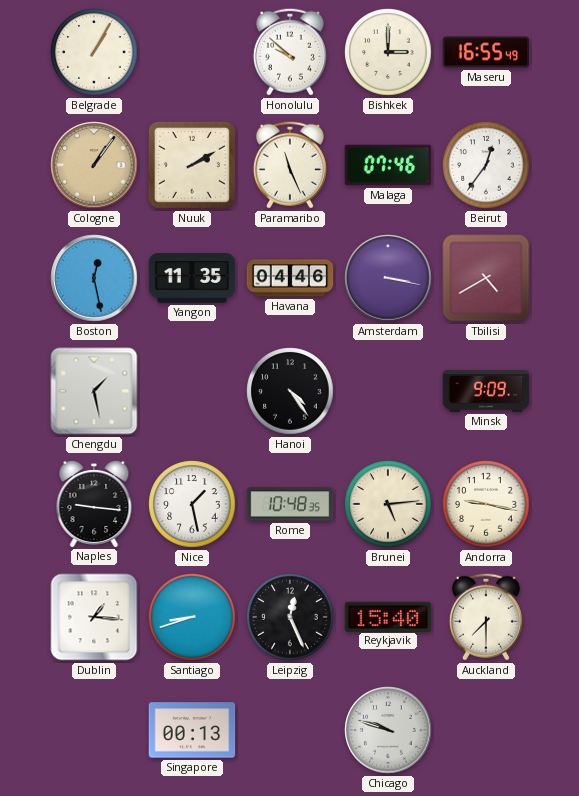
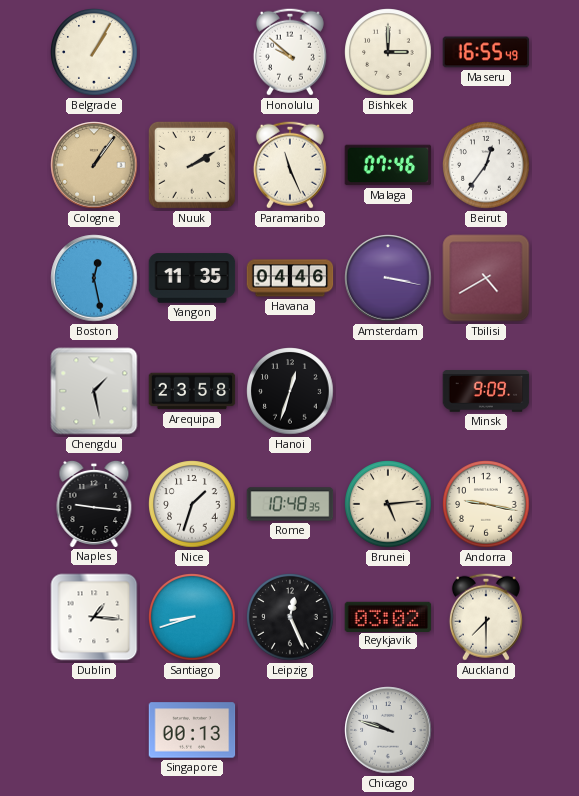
Arequipa: none -> 23:58 (192, 391)
Hanoi: 4:24 -> 12:33 (290, 391)
Nice: 1:28 -> 1:33 (192, 504)
Reykjavik: 15:40 -> 03:02 (388, 616)
